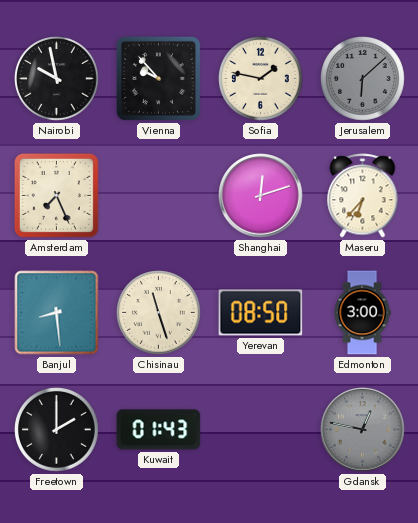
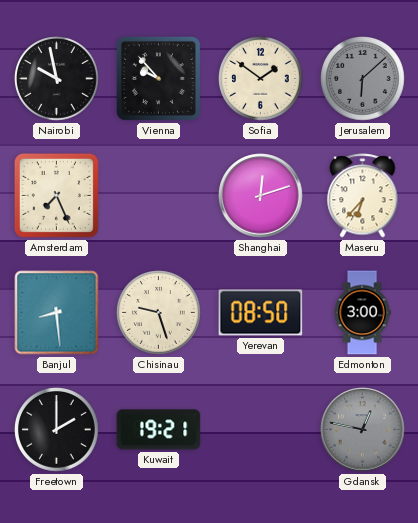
Sofia: 1:47 -> 1:51 (261, 79)
Chisinau: 11:27 -> 9:27 (159, 313)
Kuwait: 01:43 -> 19:21 (159, 430)
